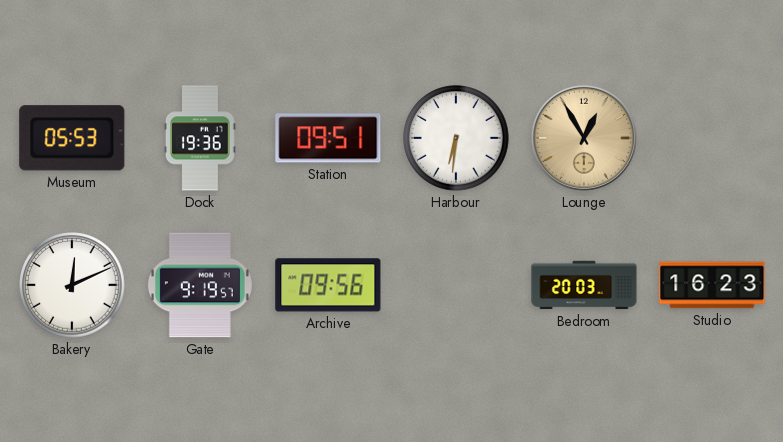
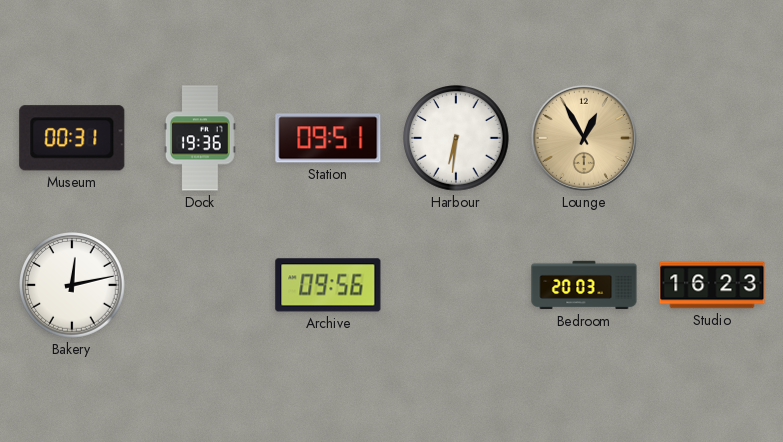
Museum: 05:53 -> 00:31 (72, 138)
Bakery: 12:11 -> 12:13 (72, 285)
Gate: 9:19 -> none (200, 285)
